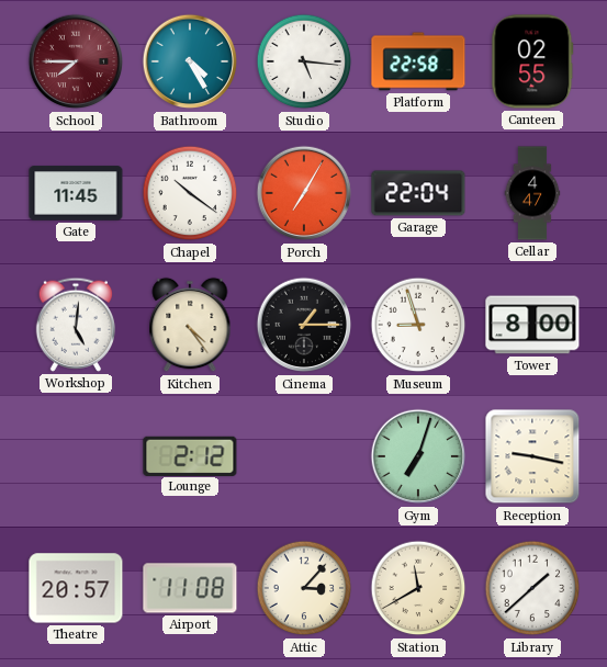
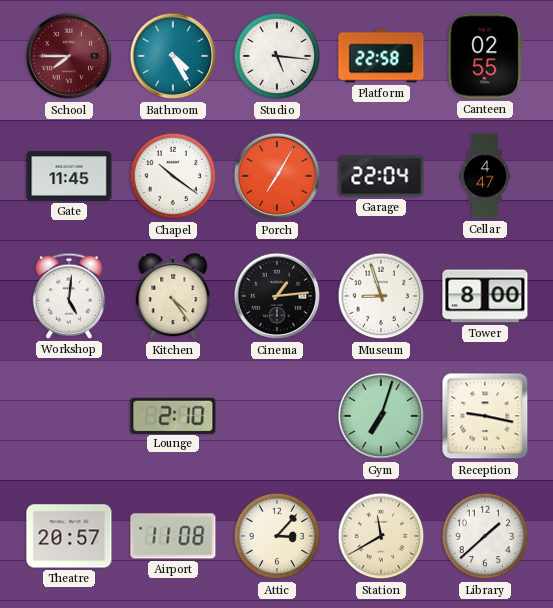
Cinema: 1:15 -> 1:14 (277, 296)
Lounge: 2:12 -> 2:10 (173, 415)
